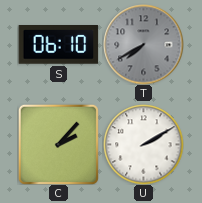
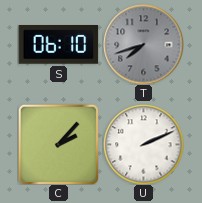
T: 7:40 -> 7:42 (143, 44)
U: 2:10 -> 2:11 (143, 144)
